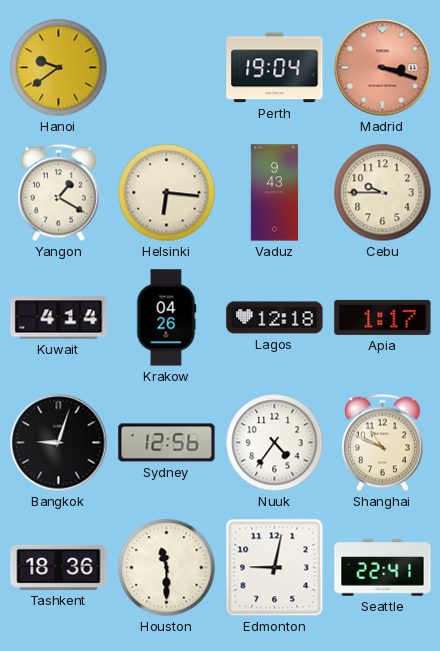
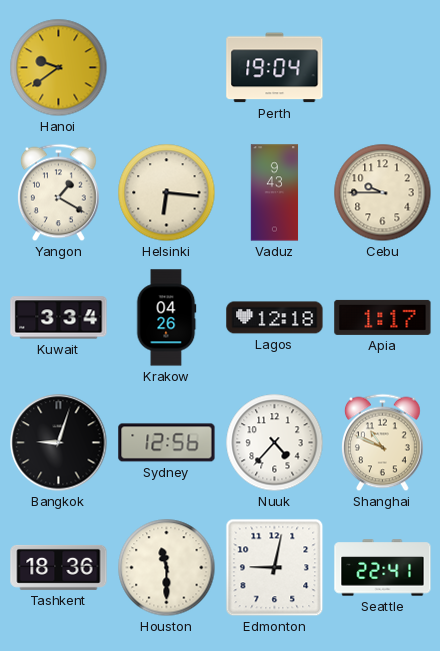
Madrid: 3:18 -> none (383, 68)
Kuwait: 4:14 -> 3:34 (59, 318)
Nuuk: 4:36 -> 4:37 (275, 443)
